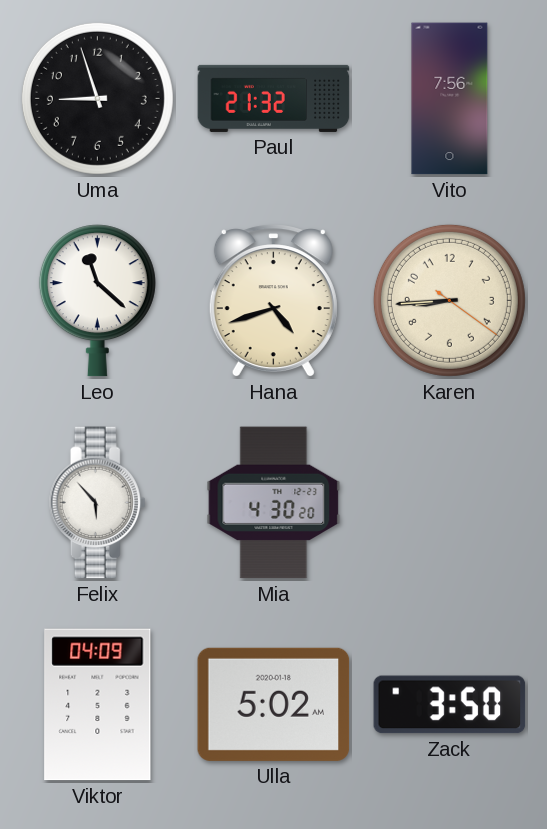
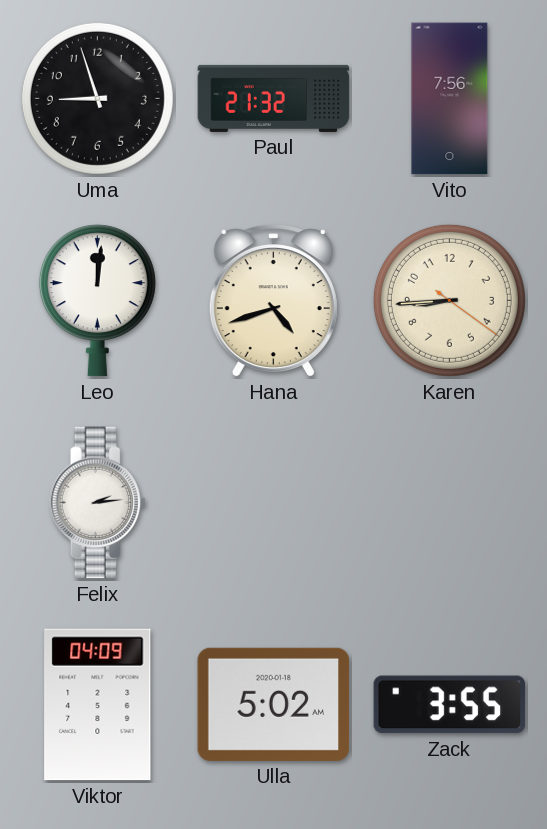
Leo: 11:22 -> 12:01 (97, 301)
Felix: 5:53 -> 2:14 (98, 503)
Mia: 4:30 -> none (274, 503)
Zack: 3:50 -> 3:55 (450, 705)
